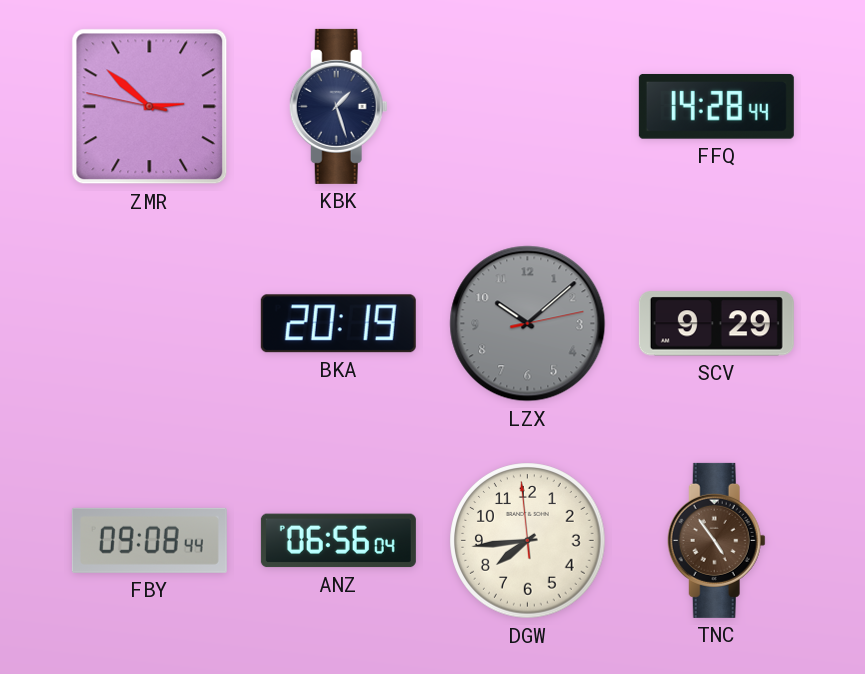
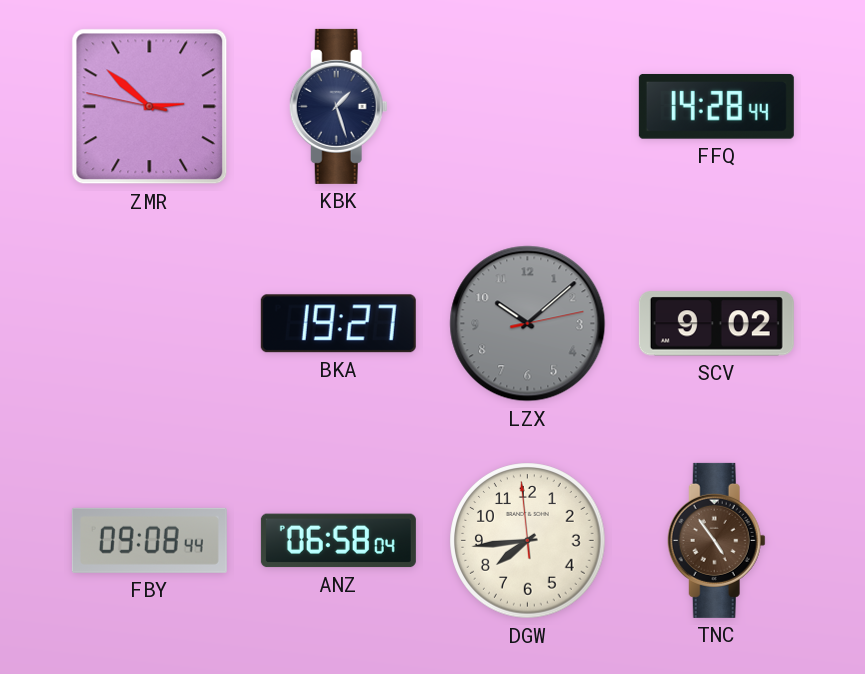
BKA: 20:19 -> 19:27 (338, 324)
SCV: 9:29 -> 9:02 (716, 324)
ANZ: 06:56 -> 06:58 (338, 541)
